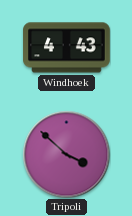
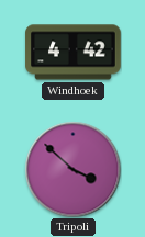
Windhoek: 4:43 -> 4:42 (74, 53)
